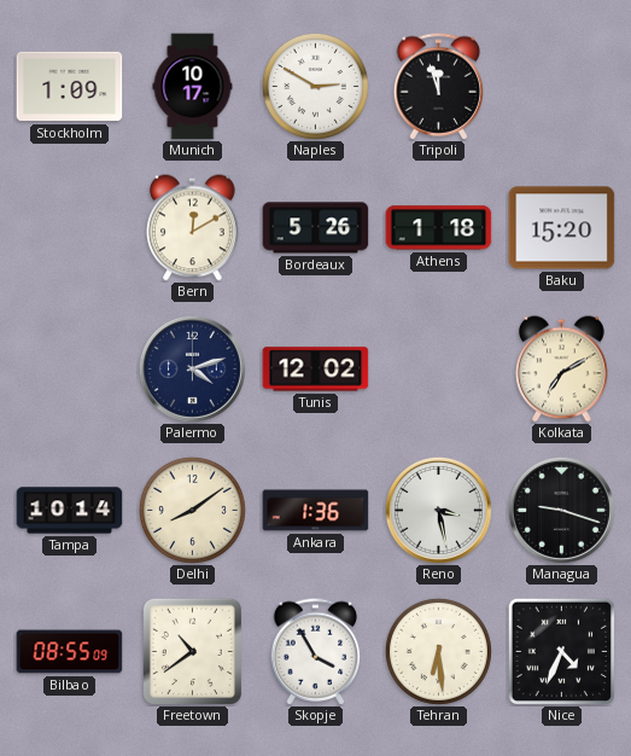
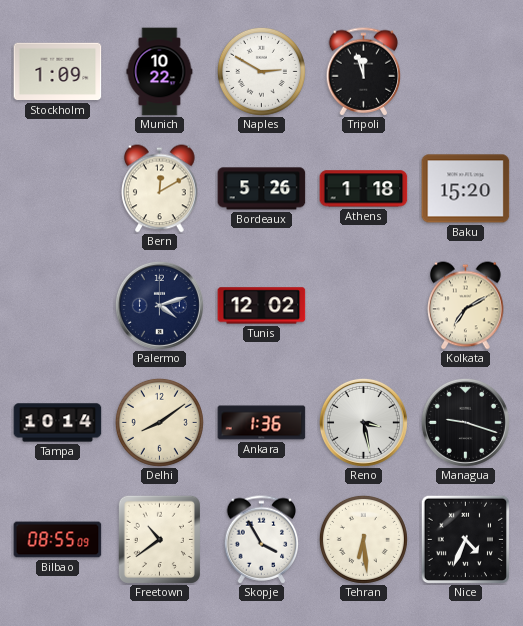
Munich: 10:17 -> 10:22 (160, 72)
